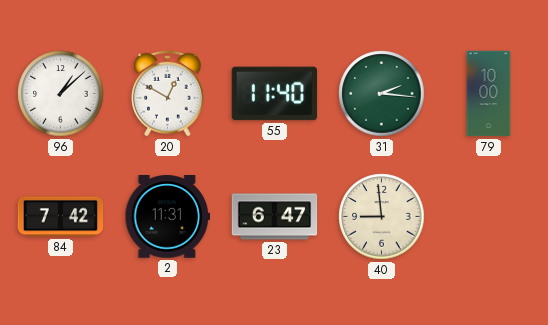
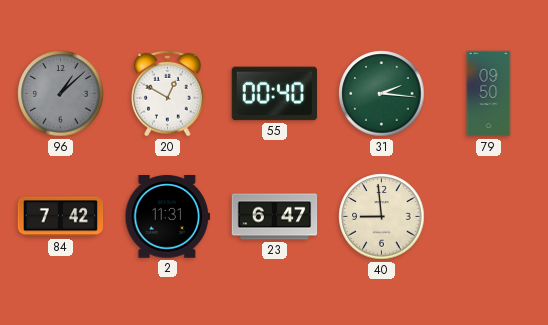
96 dial: white -> grey (61, 94)
55: 11:40 -> 00:40 (275, 94)
79: 10:00 -> 09:50 (489, 94)
